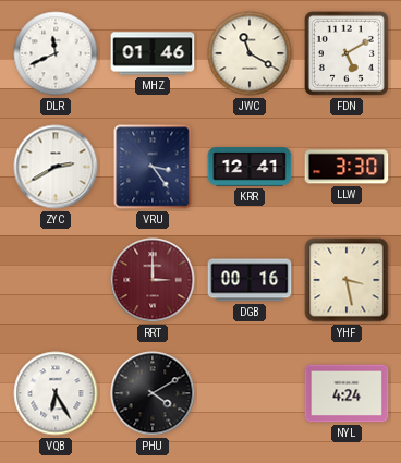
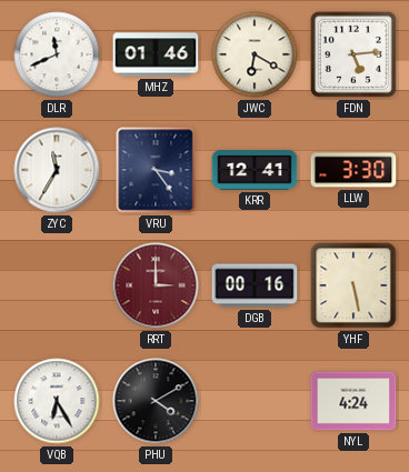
JWC: 11:20 -> 6:20 (255, 54)
FDN: 5:10 -> 5:14 (353, 54)
ZYC: 2:40 -> 11:35 (57, 170)
YHF: 3:28 -> 5:28 (353, 285)
